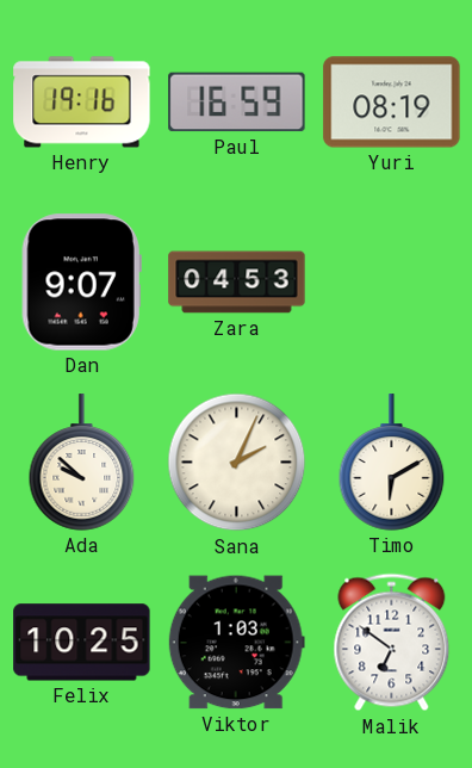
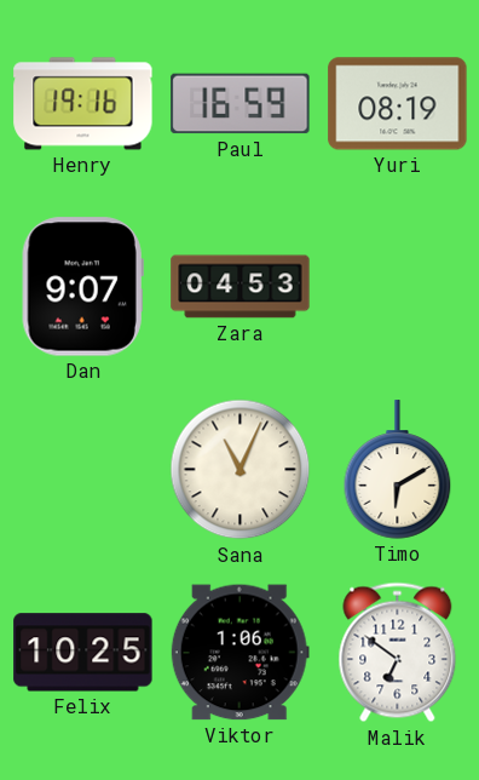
Ada: 9:52 -> none (82, 463)
Sana: 2:04 -> 11:04 (241, 470)
Viktor: 1:03 -> 1:06 (239, 653)
